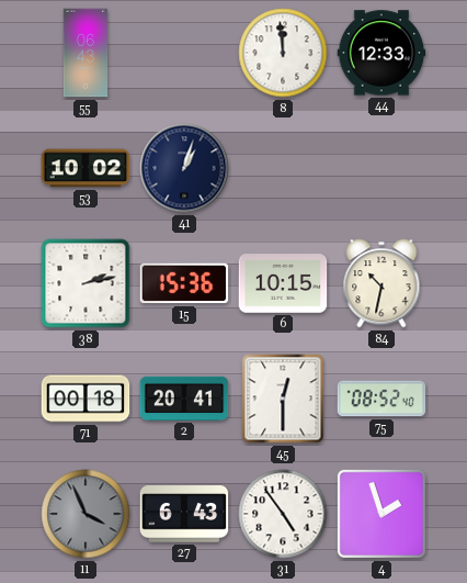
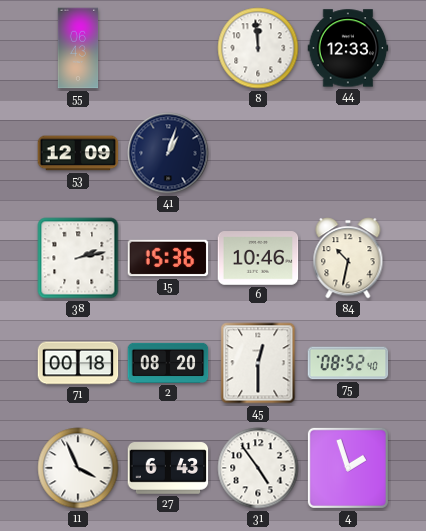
53: 10:02 -> 12:09 (78, 153)
6: 10:15 -> 10:46 (258, 258)
2: 20:41 -> 08:20 (168, 363)
11 dial: grey -> white (78, 468)
